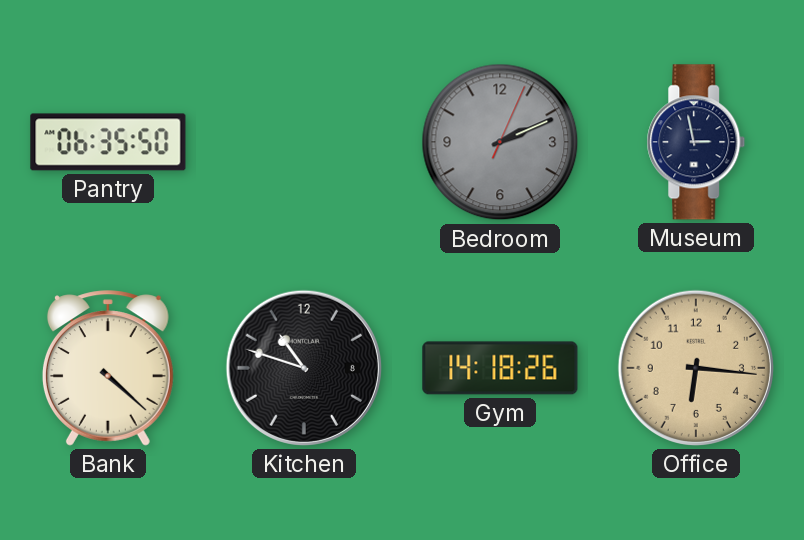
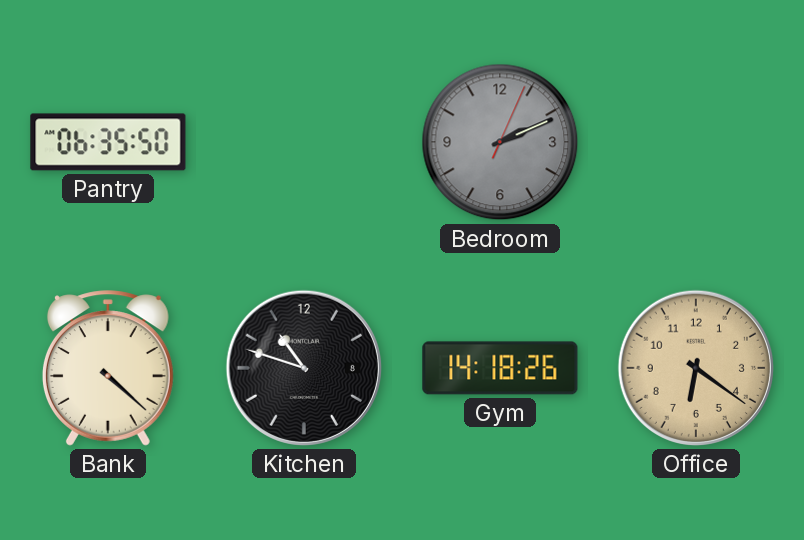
Museum: 2:58 -> none (696, 142)
Office: 6:16 -> 6:21 (696, 368)
